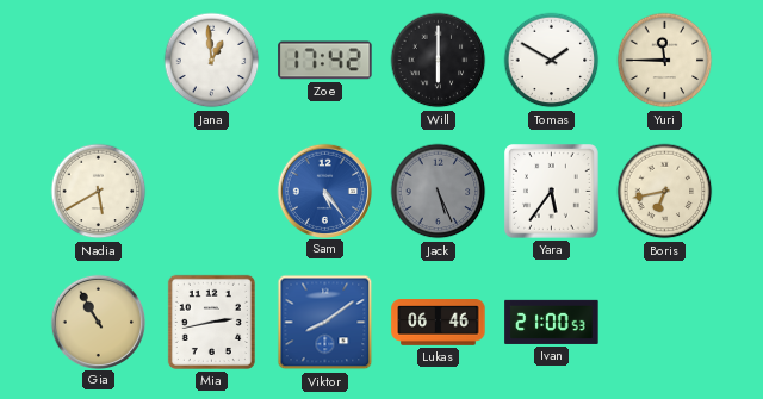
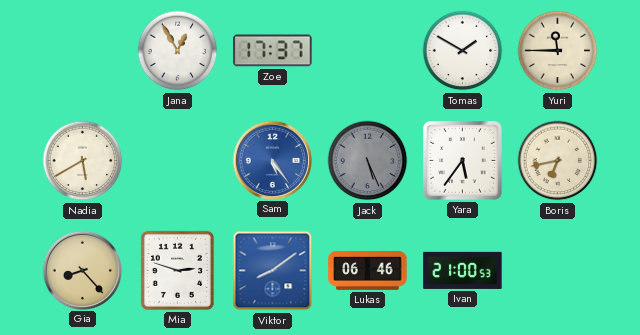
Jana: 12:59 -> 12:55 (178, 51)
Zoe: 17:42 -> 17:37 (273, 51)
Will: 6:00 -> none (439, 61)
Gia: 10:55 -> 8:23 (82, 270)
Mia: 2:43 -> 2:48 (177, 270)
